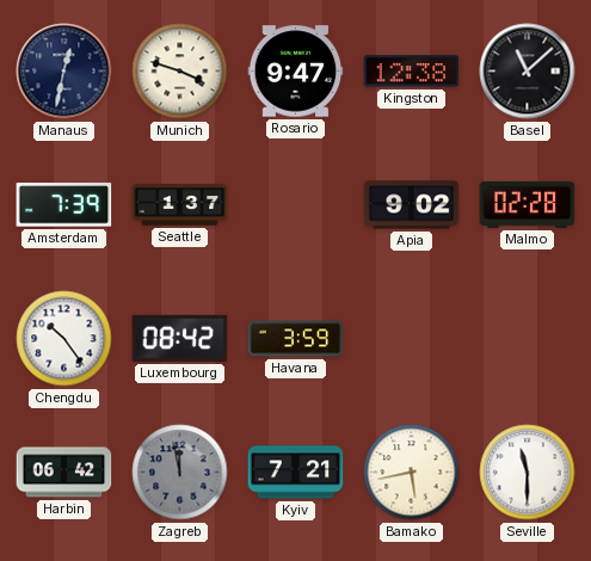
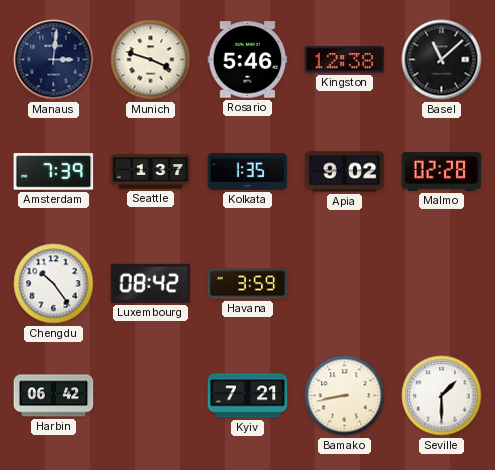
Manaus: 12:32 -> 3:01 (54, 60)
Rosario: 9:47 -> 5:46 (248, 60)
Kolkata: none -> 1:35 (248, 171)
Zagreb: 11:58 -> none (180, 473)
Bamako: 5:43 -> 8:43 (345, 396)
Seville: 11:30 -> 1:30 (442, 396)
